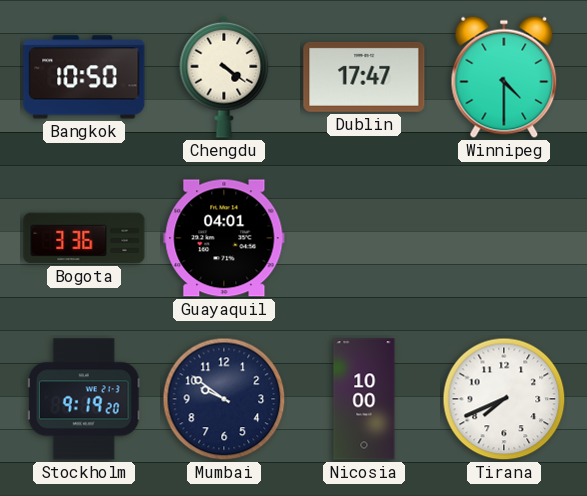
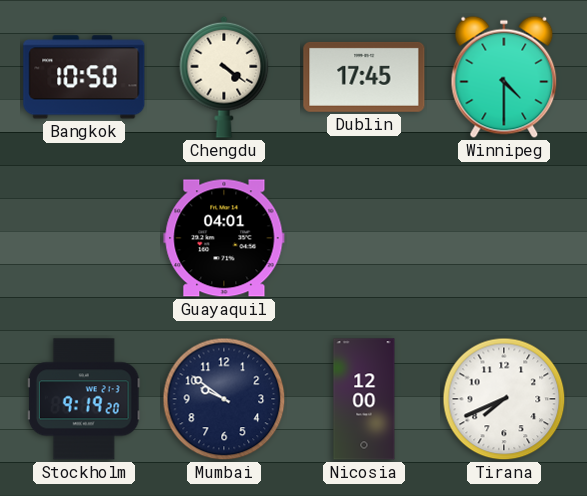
Dublin: 17:47 -> 17:45 (364, 77)
Bogota: 3:36 -> none (84, 238)
Nicosia: 10:00 -> 12:00 (364, 399)
